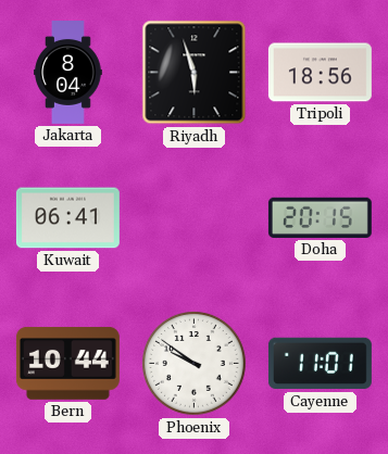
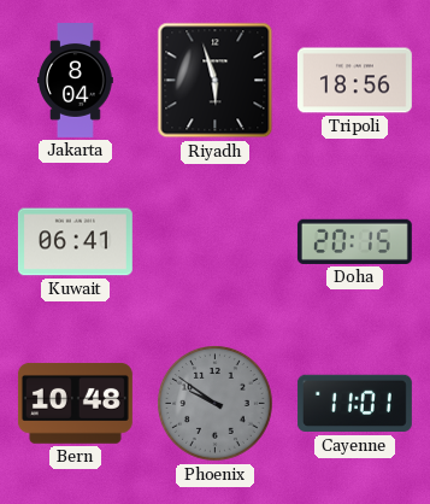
Bern: 10:44 -> 10:48 (75, 404)
Phoenix dial: white -> grey (216, 404)
